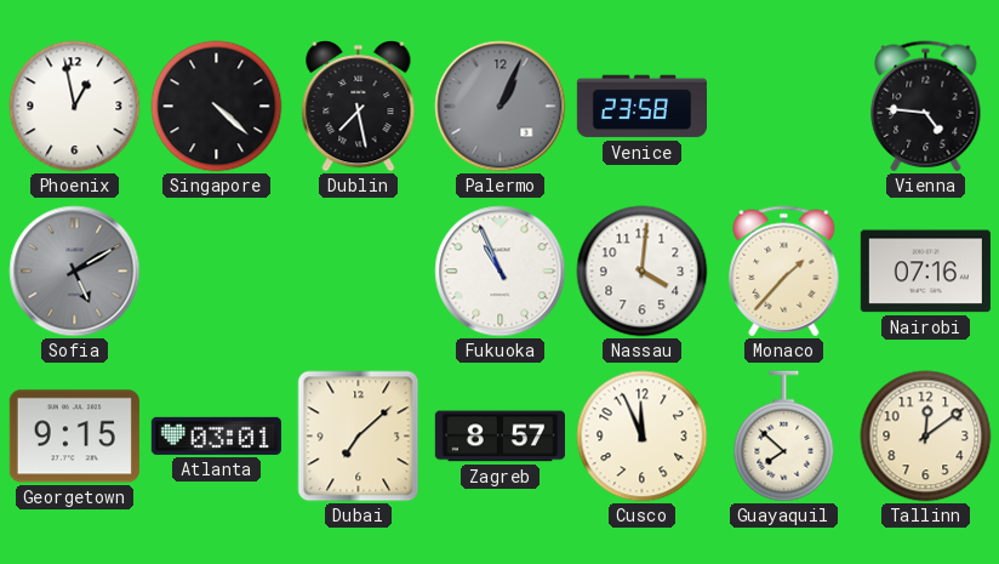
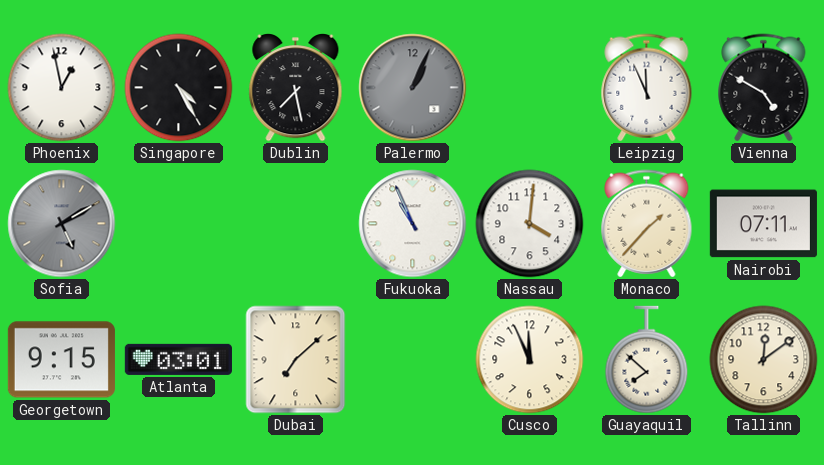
Singapore: 4:22 -> 4:25 (179, 88)
Venice: 23:58 -> none (641, 107)
Leipzig: none -> 11:56 (647, 88)
Vienna: 4:46 -> 4:50 (764, 88)
Nairobi: 07:16 -> 07:11 (763, 224)
Zagreb: 8:57 -> none (499, 437)
